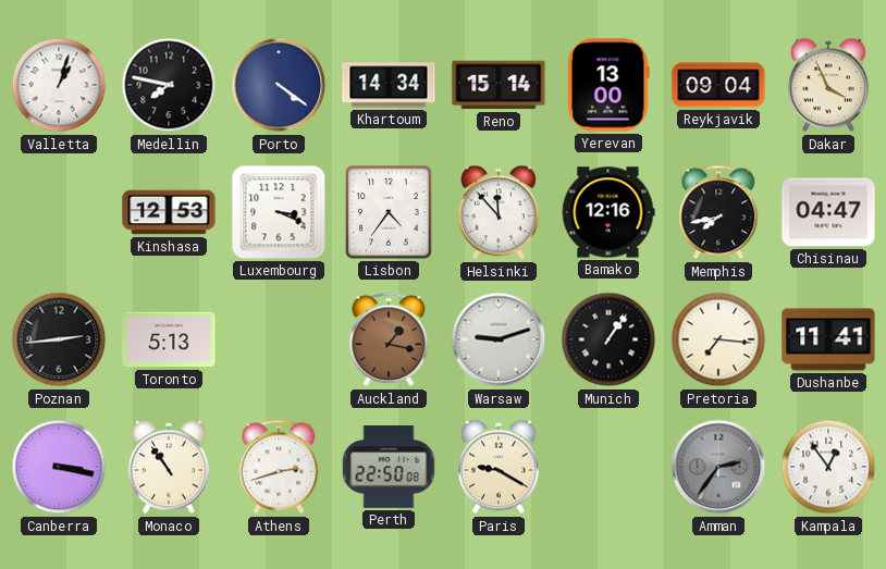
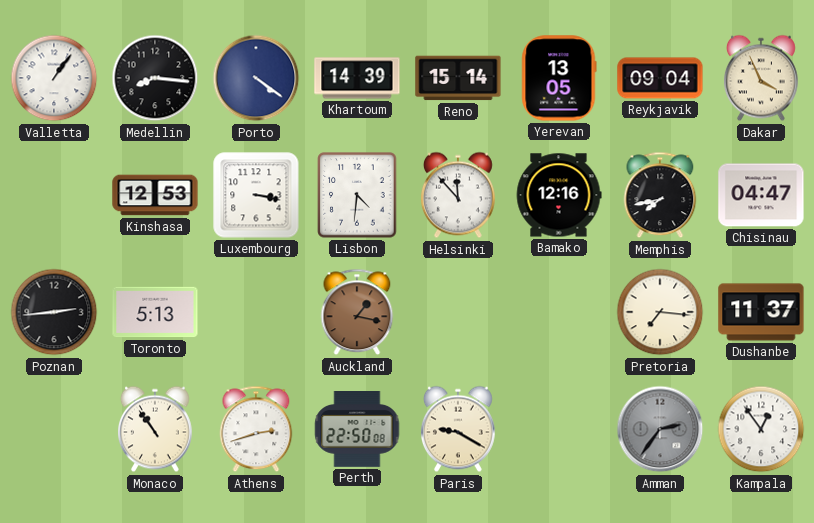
Valletta: 1:03 -> 1:06 (54, 78)
Medellin: 7:47 -> 8:16 (155, 78)
Khartoum: 14:34 -> 14:39 (357, 78)
Yerevan: 13:00 -> 13:05 (559, 78)
Luxembourg: 3:19 -> 3:17 (256, 195)
Lisbon: 4:36 -> 4:31 (357, 195)
Warsaw: 9:12 -> none (499, 339)
Munich: 1:06 -> none (608, 339)
Dushanbe: 11:41 -> 11:37 (761, 312)
Canberra: 3:17 -> none (59, 467)
